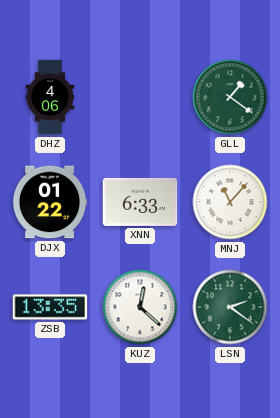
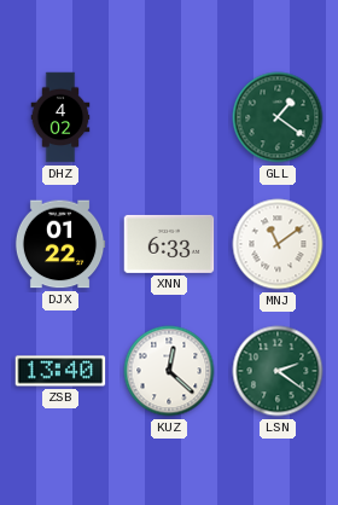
DHZ: 4:06 -> 4:02 (60, 117)
MNJ: 11:07 -> 11:09 (278, 244)
ZSB: 13:35 -> 13:40 (60, 371)
